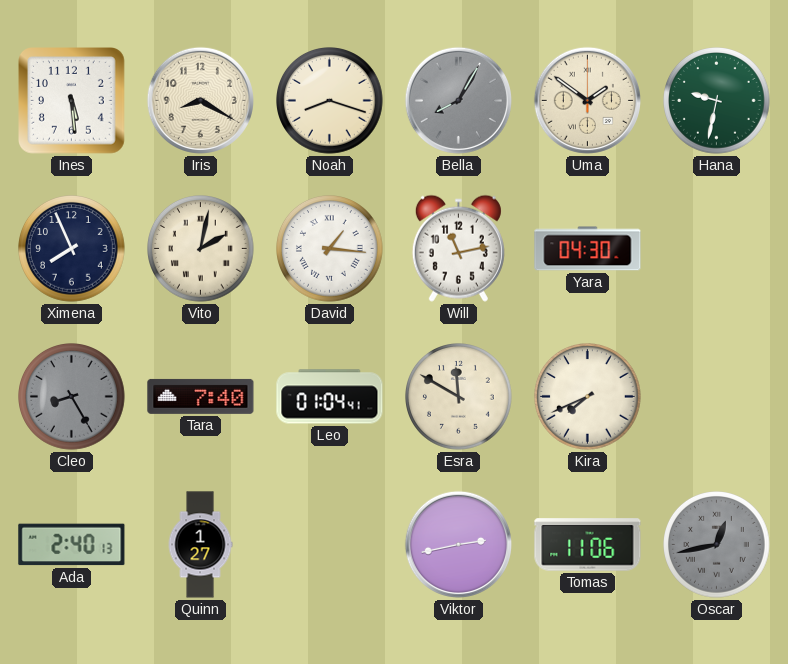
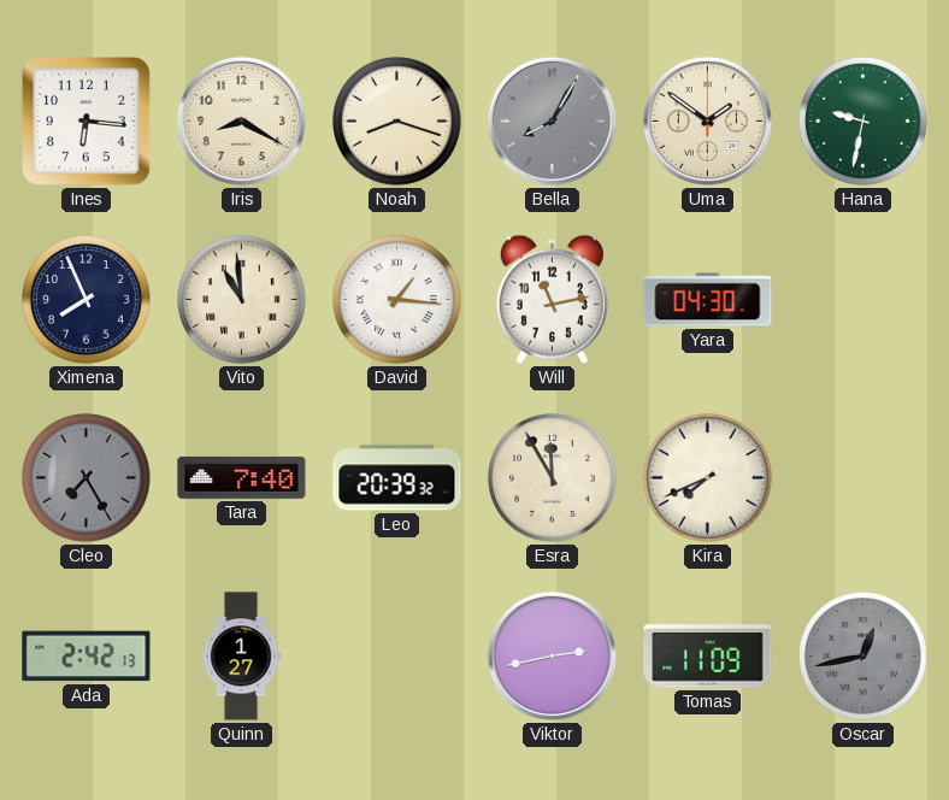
Ines: 5:29 -> 6:16 (87, 122)
Vito: 2:02 -> 10:59 (242, 300)
Cleo: 8:25 -> 7:25 (87, 478)
Leo: 01:04 -> 20:39 (397, 478)
Esra: 11:50 -> 11:55 (553, 478)
Ada: 2:40 -> 2:42 (87, 657)
Tomas: 11:06 -> 11:09 (708, 657)
